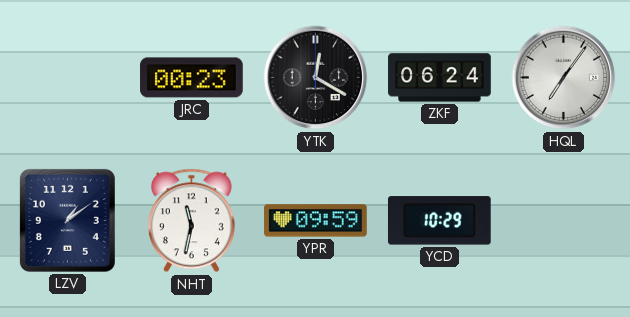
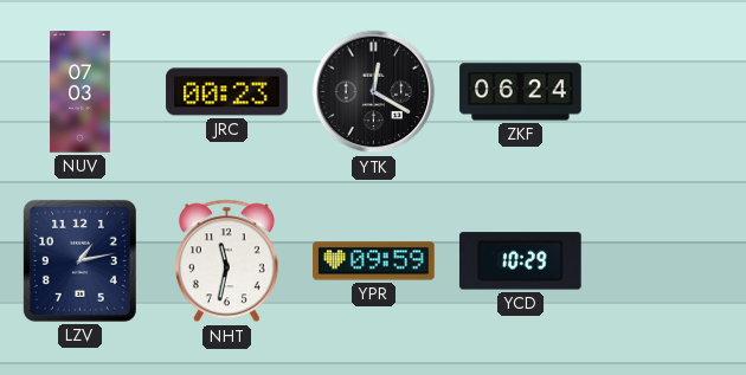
NUV: none -> 07:03 (81, 92)
HQL: 7:06 -> none (564, 78)
LZV: 1:09 -> 1:13 (79, 260)
